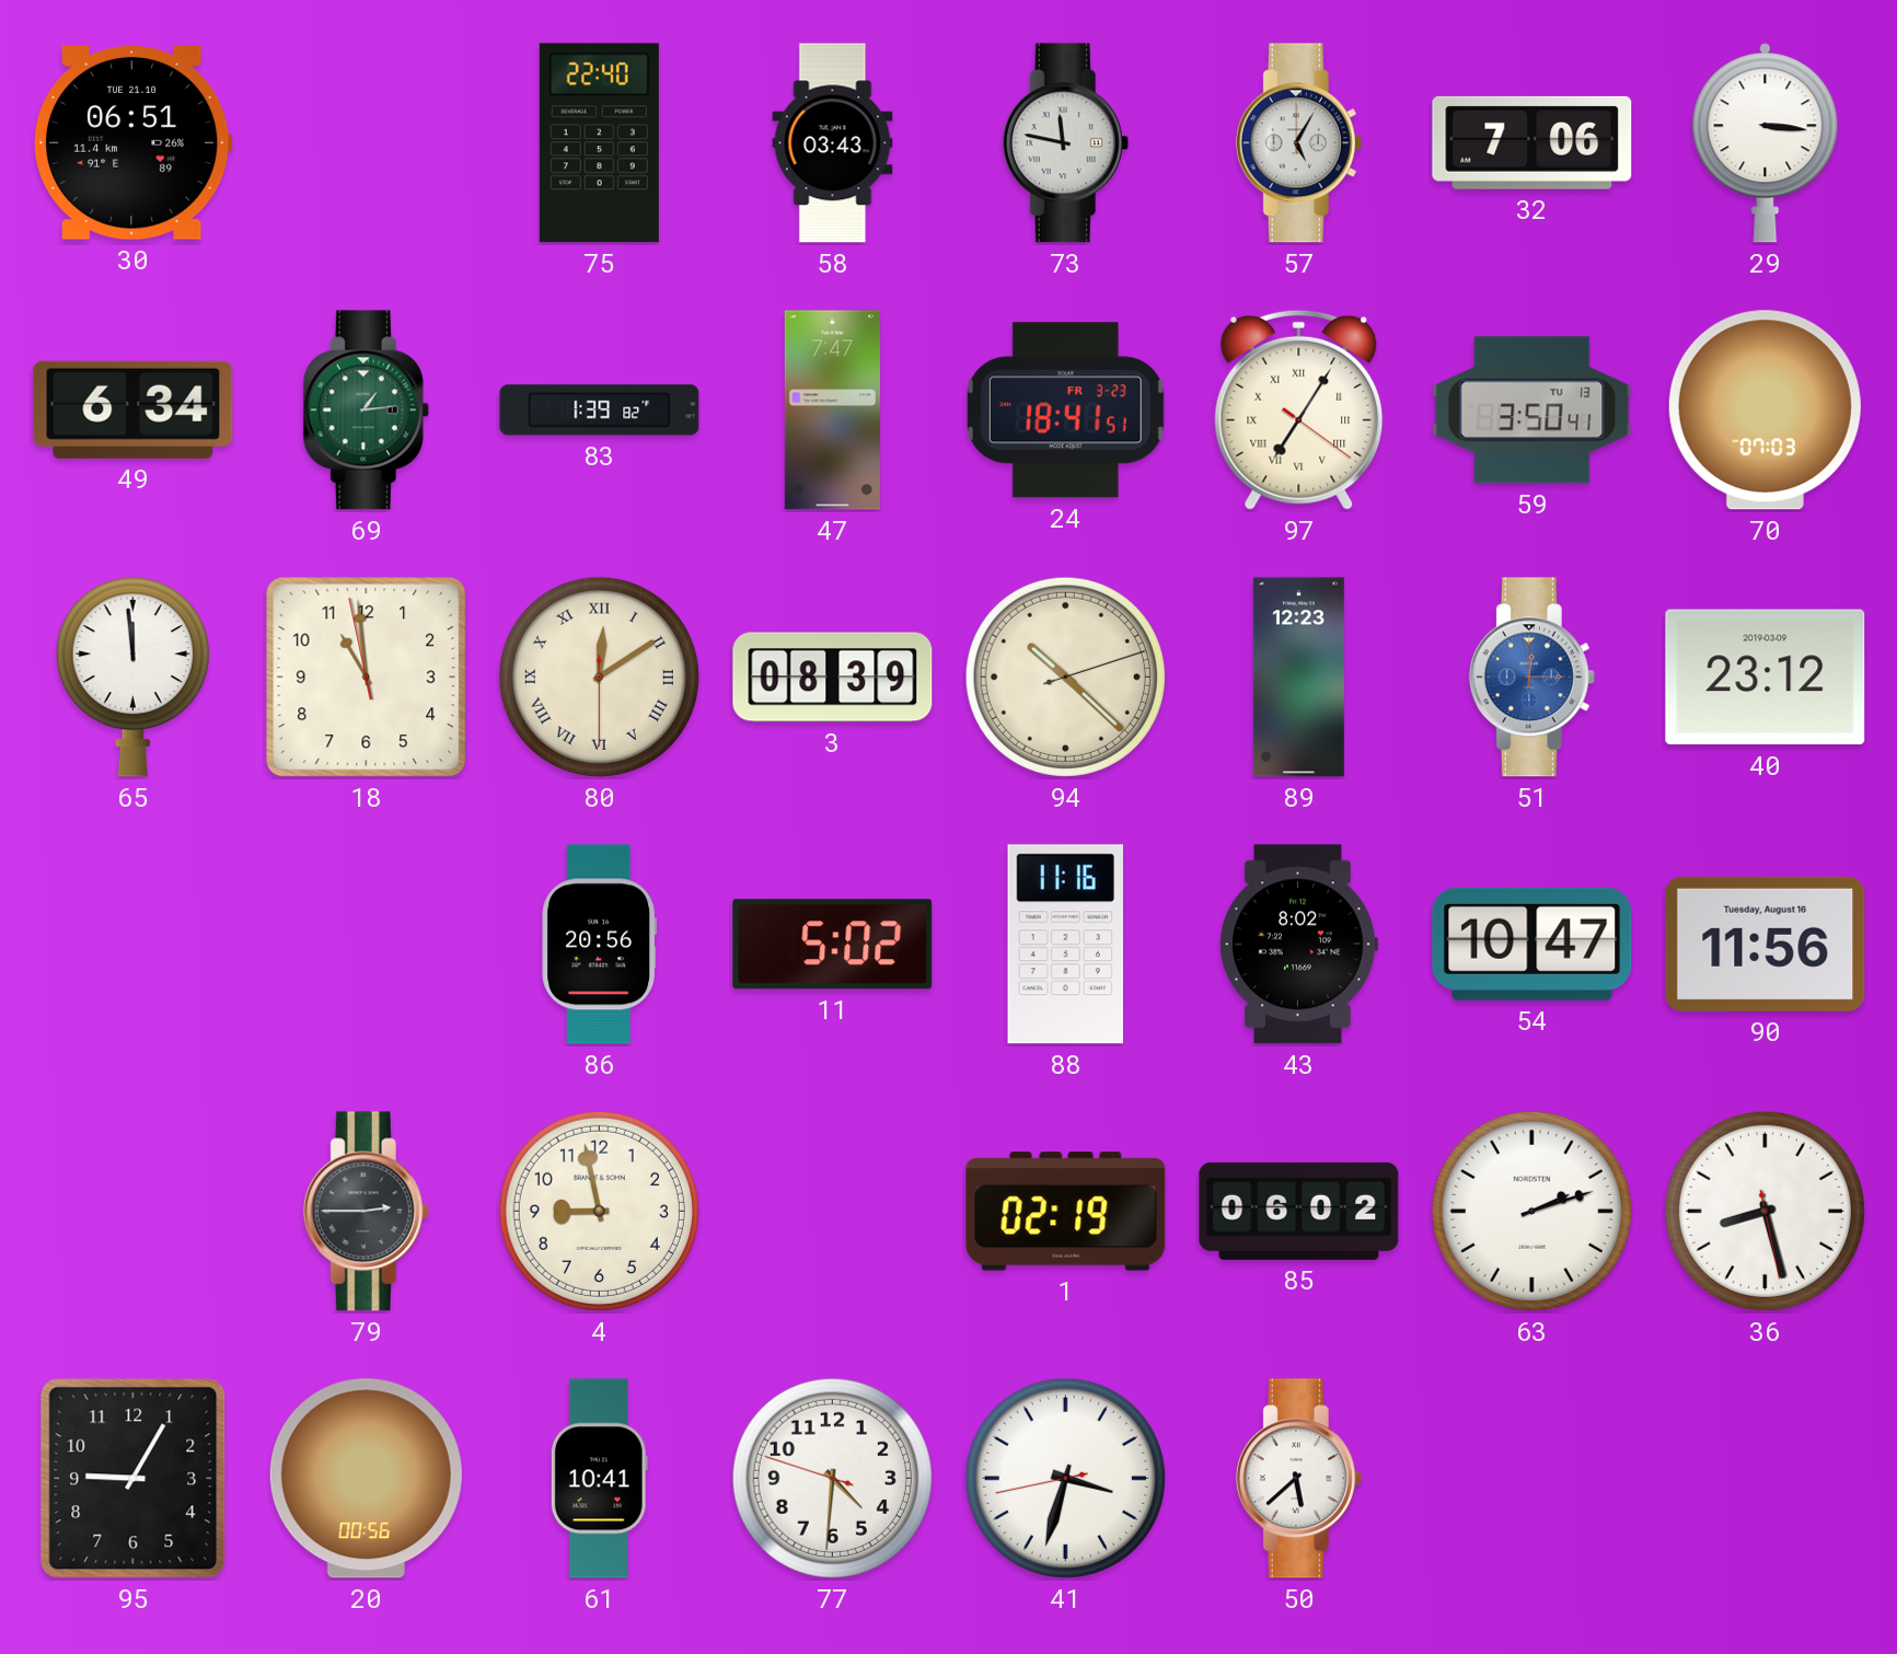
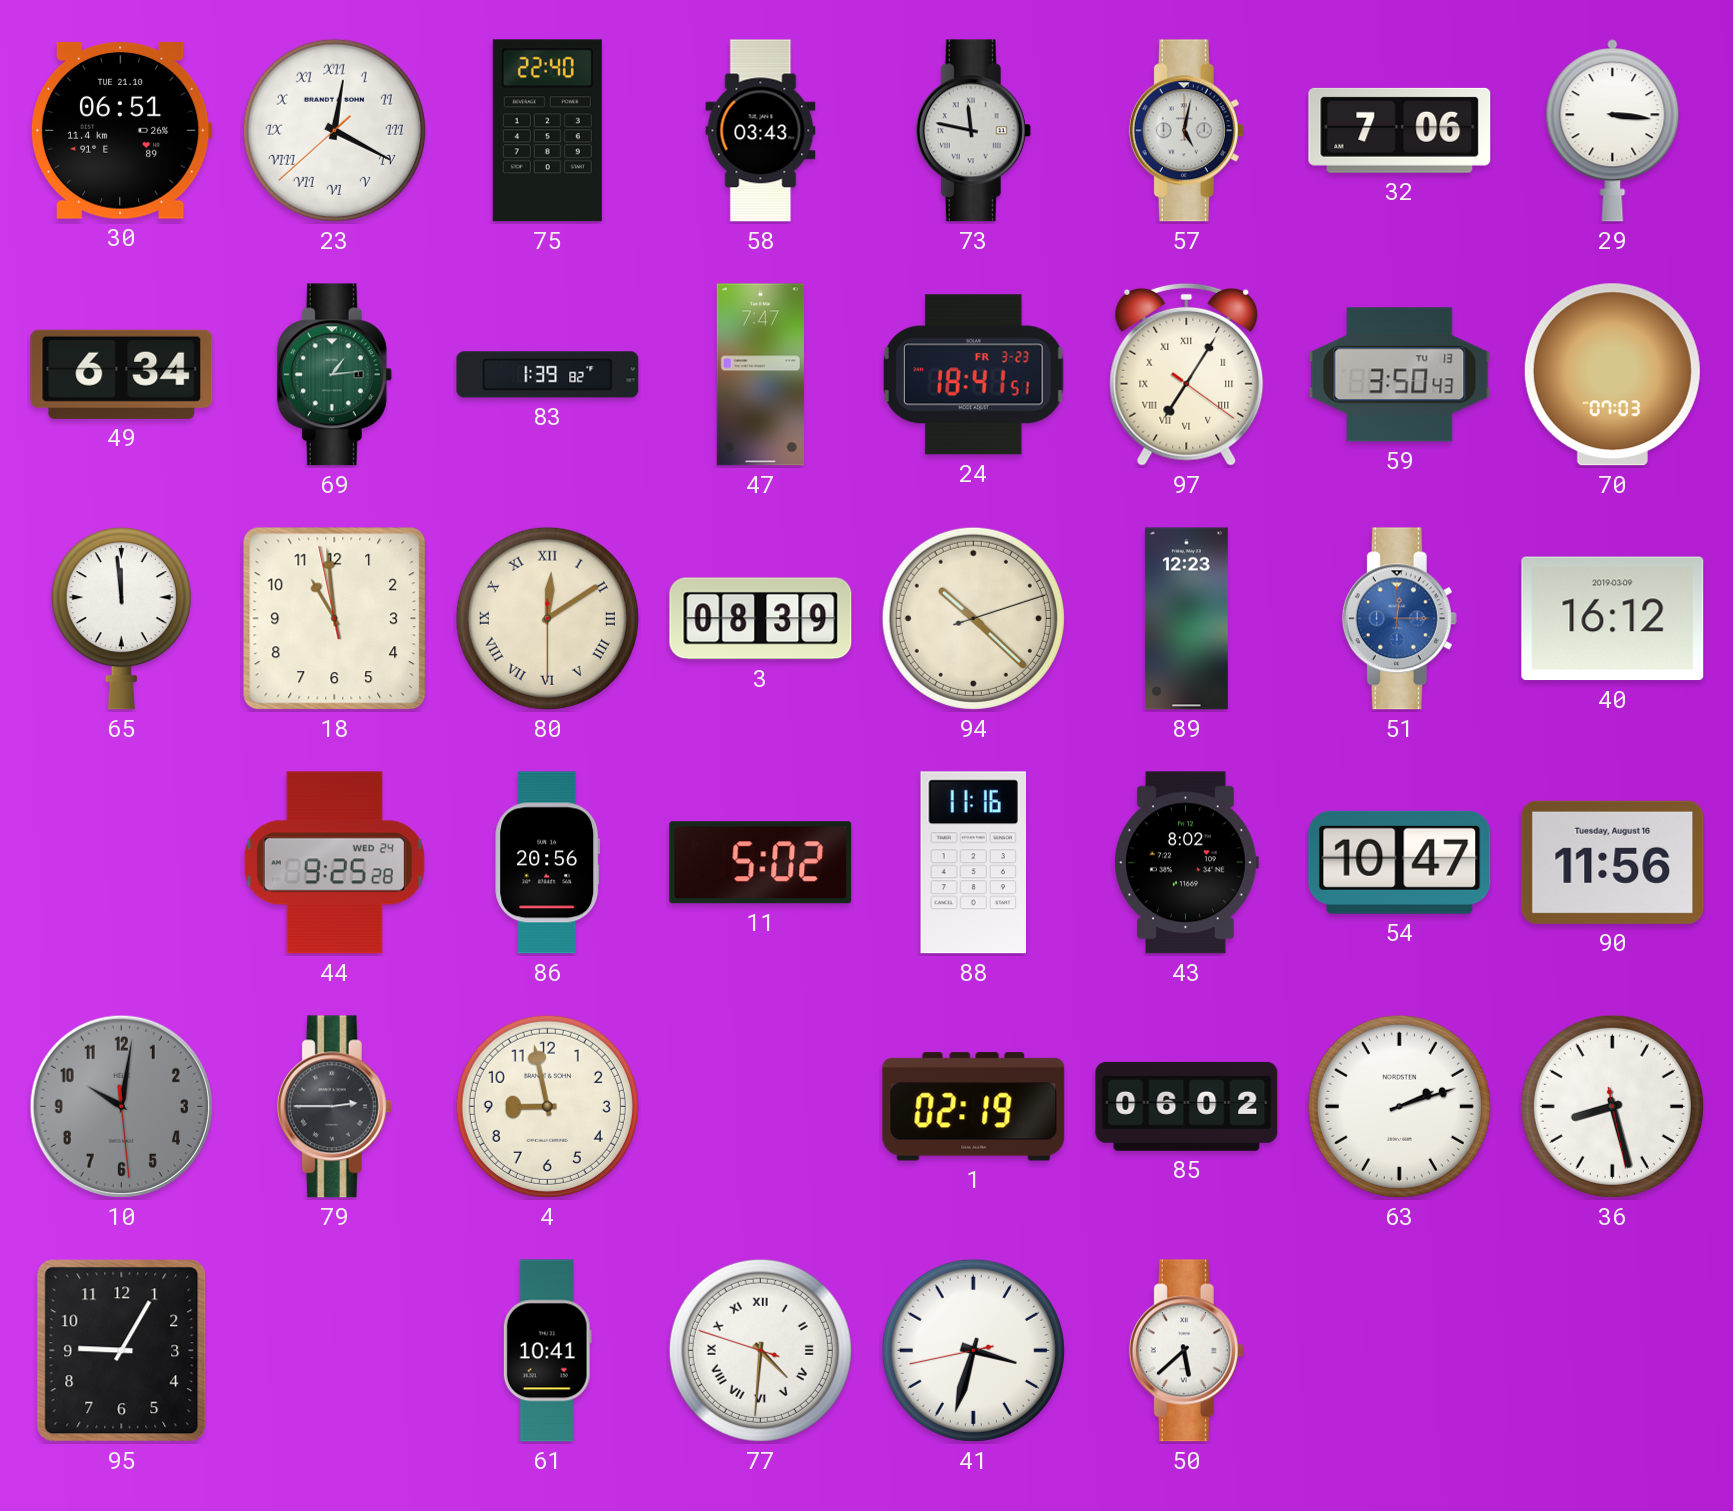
23: none -> 12:19 (334, 130)
57: 5:05 -> 5:02 (1186, 131)
59: 3:50:41 -> 3:50:43 (1400, 375)
40: 23:12 -> 16:12 (1613, 619)
44: none -> 9:25 (334, 863)
10: none -> 10:01 (121, 1106)
20: 00:56 -> none (366, 1479)
77 numerals: Arabic -> Roman (760, 1350)
